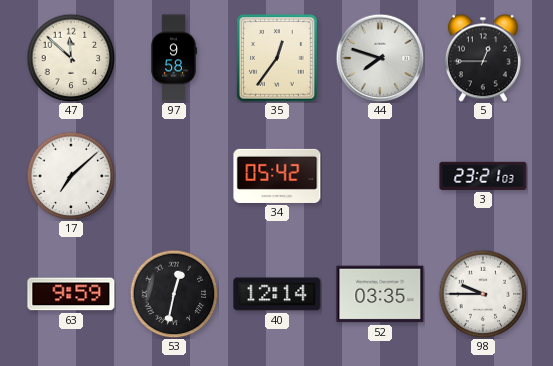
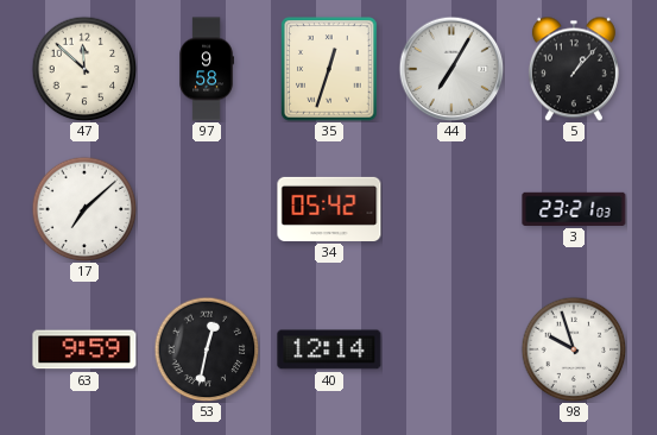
35: 12:36 -> 12:33 (329, 69)
44: 7:48 -> 7:05 (451, 69)
5: 12:45 -> 1:07 (574, 69)
52: 03:35 -> none (380, 294)
98: 9:45 -> 9:57 (574, 349)
